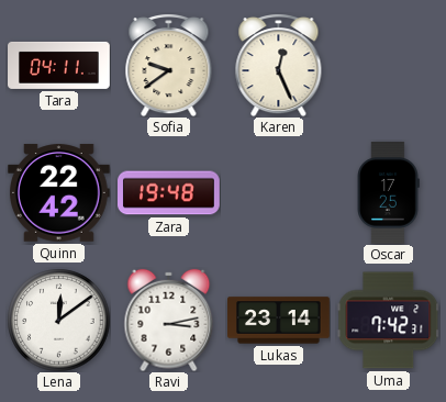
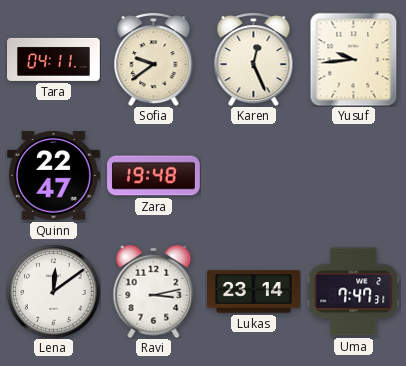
Yusuf: none -> 9:44 (354, 59)
Quinn: 22:42 -> 22:47 (53, 176)
Oscar: 17:25 -> none (388, 193)
Uma: 7:42 -> 7:47 (353, 292)
